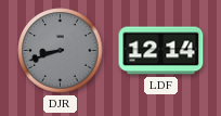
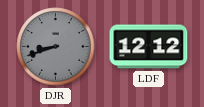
LDF: 12:14 -> 12:12 (149, 47)
